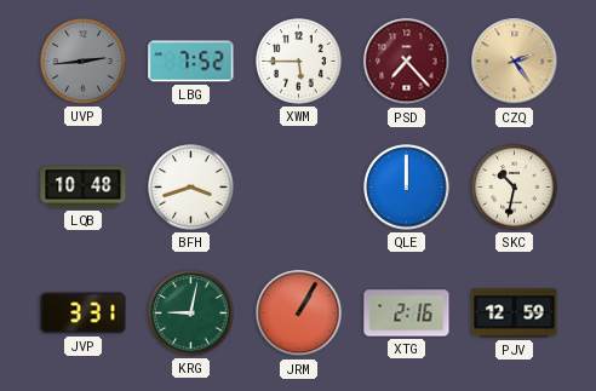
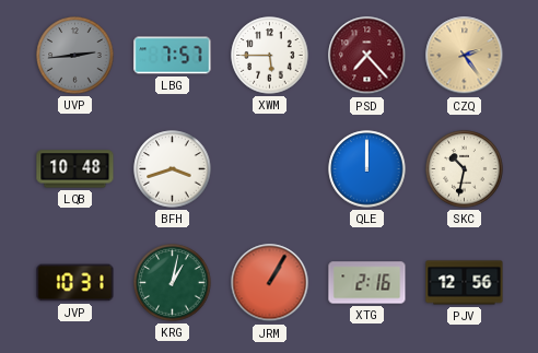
LBG: 7:52 -> 7:57 (173, 56)
JVP: 3:31 -> 10:31 (75, 283)
KRG: 9:02 -> 1:02 (173, 283)
PJV: 12:59 -> 12:56 (465, 283)
